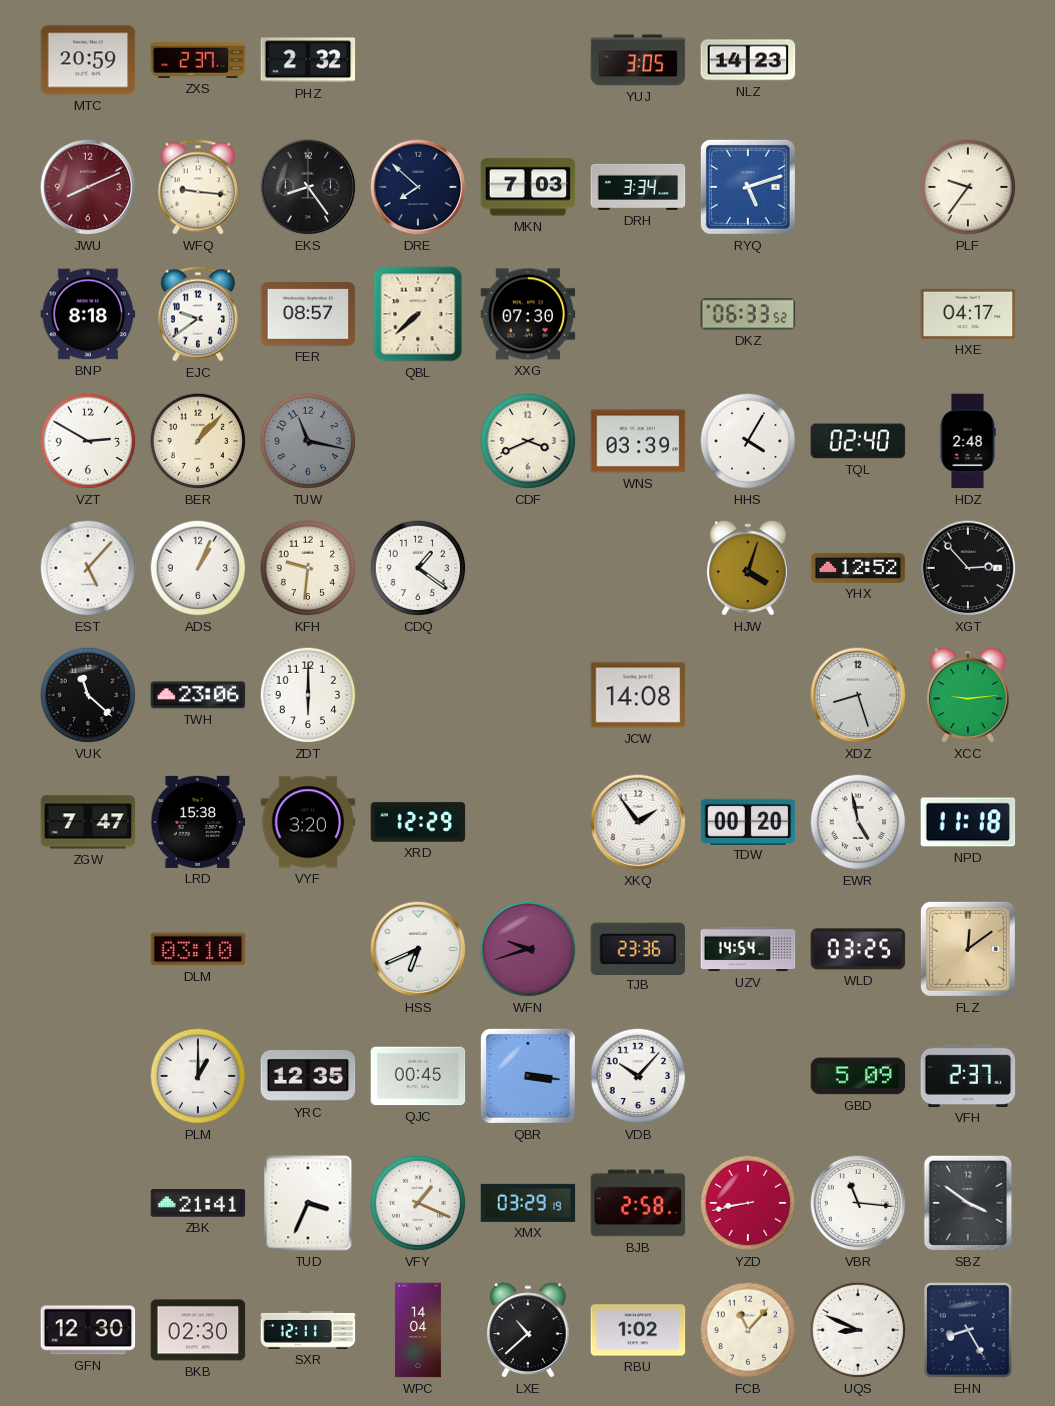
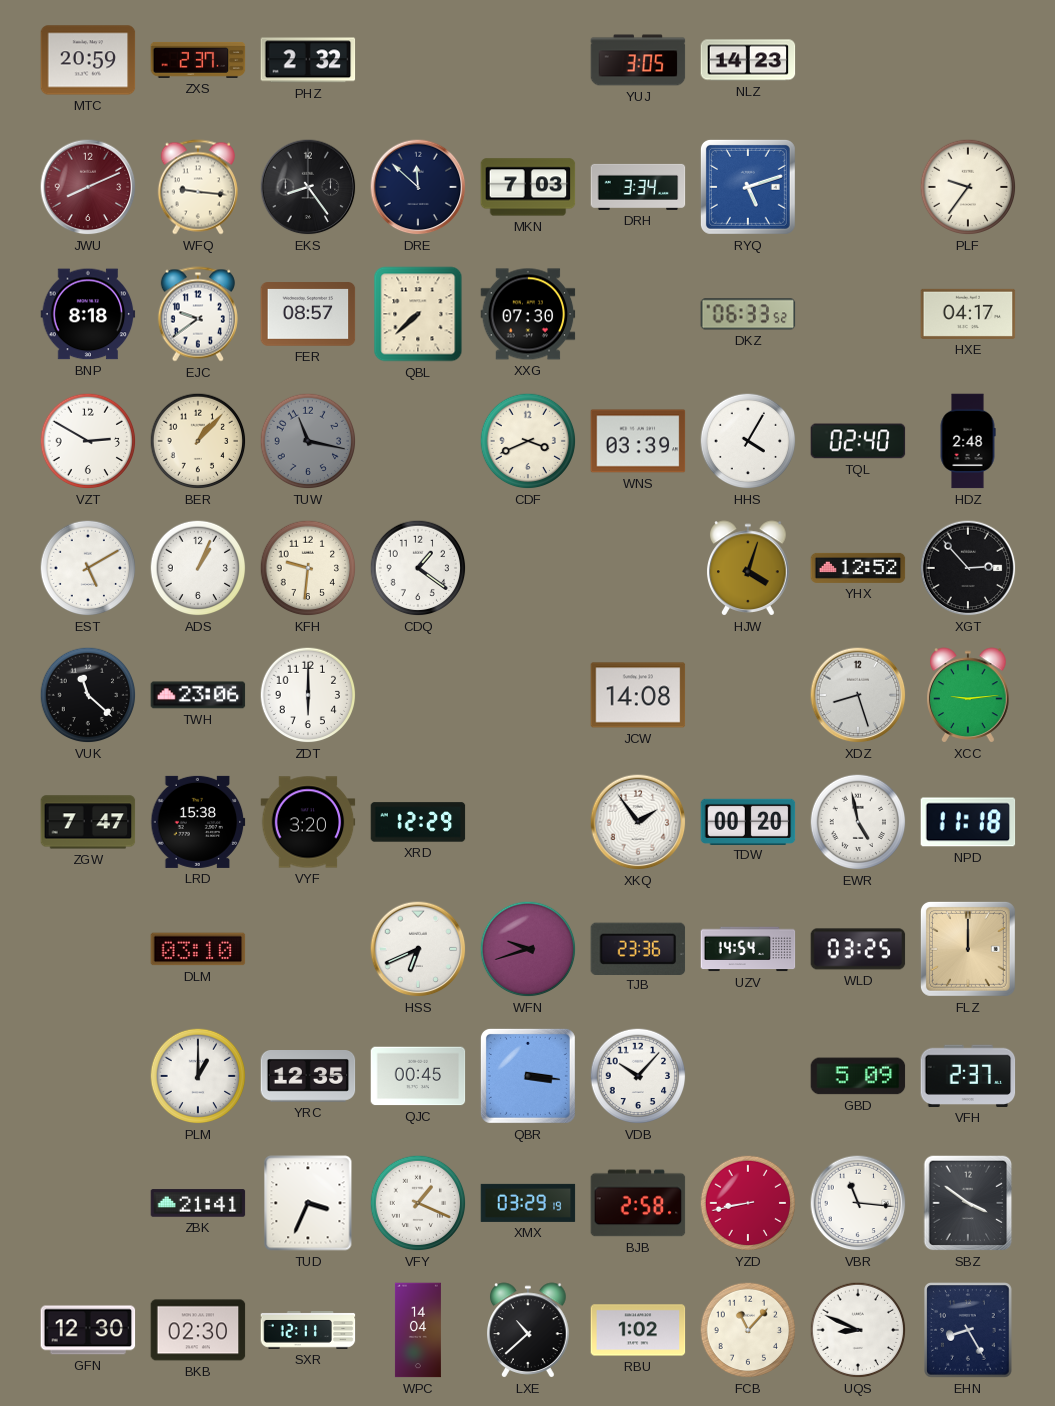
DRE: 7:52 -> 11:52 (418, 187)
EST: 5:07 -> 5:10 (88, 568)
FLZ: 12:09 -> 12:00 (968, 949)
